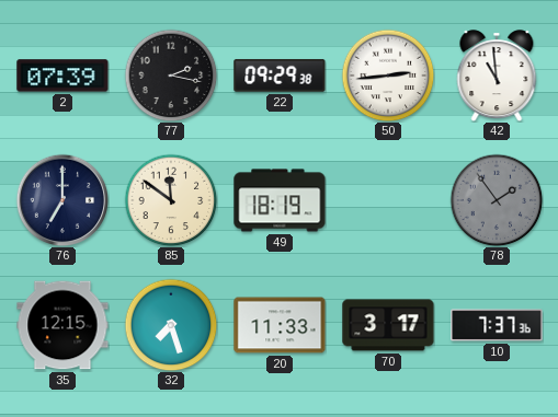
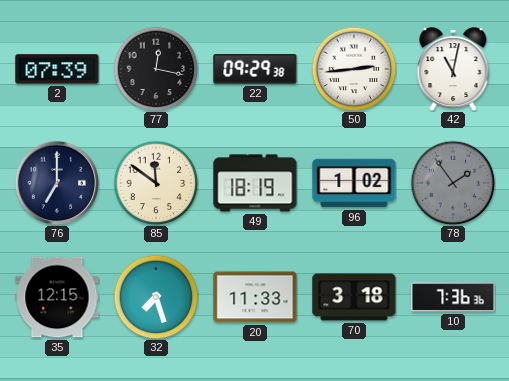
77: 2:17 -> 12:17 (156, 69)
42: 10:59 -> 11:02 (453, 69)
96: none -> 1:02 (354, 183)
70: 3:17 -> 3:18 (354, 297)
10: 7:37 -> 7:36 (453, 297)
